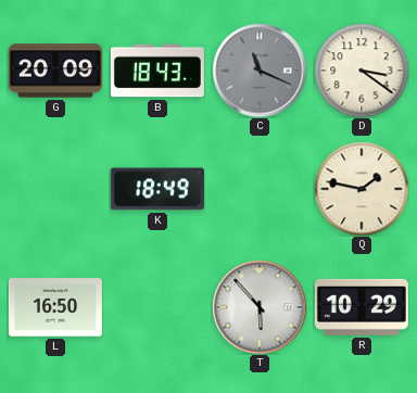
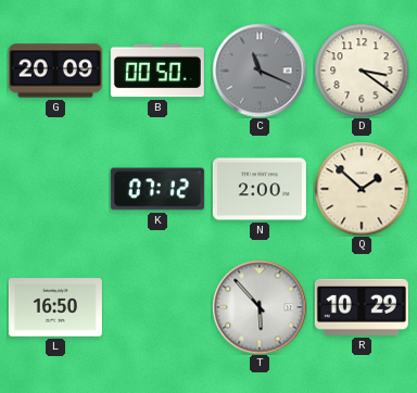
B: 18:43 -> 00:50 (157, 71)
K: 18:49 -> 07:12 (157, 189)
N: none -> 2:00 (260, 189)
Q: 1:47 -> 1:52 (362, 189)
